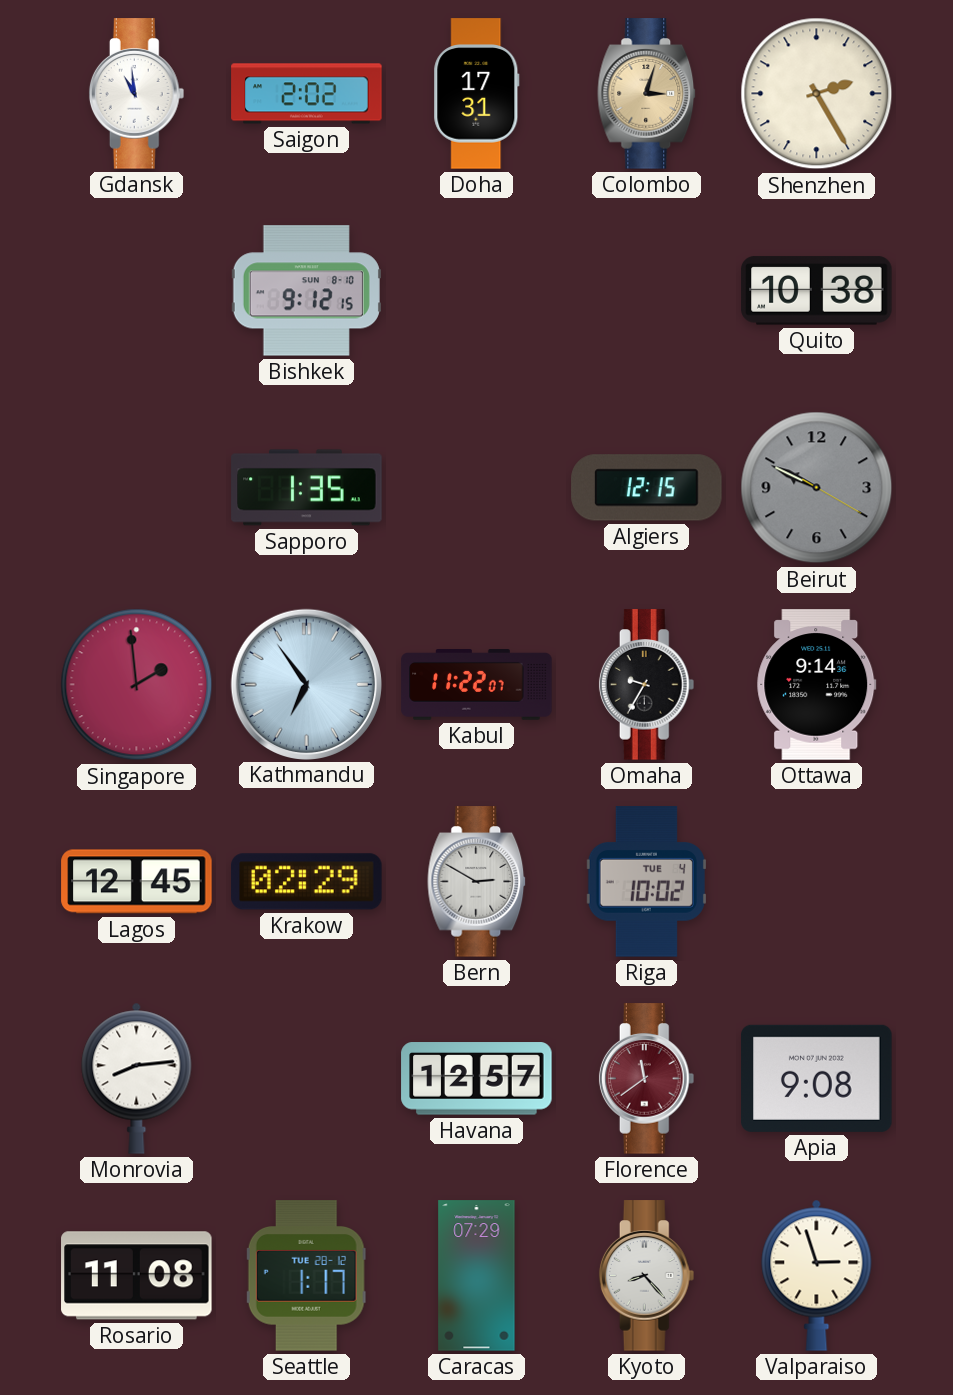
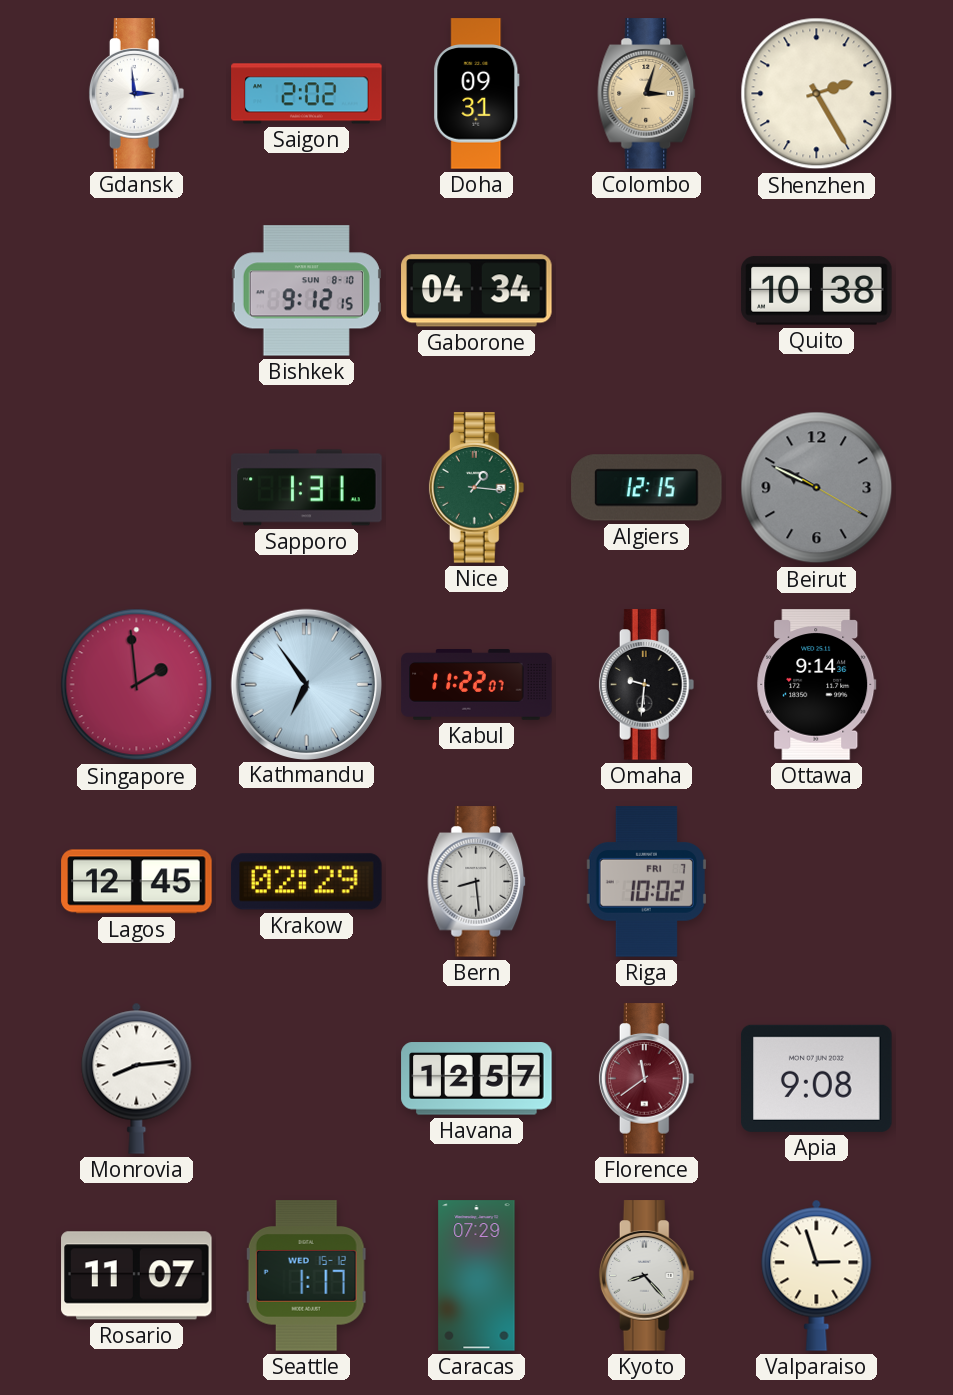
Gdansk: 10:59 -> 2:59 (137, 94)
Doha: 17:31 -> 09:31 (477, 94)
Gaborone: none -> 04:34 (477, 291)
Sapporo: 1:35 -> 1:31 (307, 488)
Nice: none -> 1:16 (477, 488)
Omaha: 9:35 -> 9:31 (647, 685)
Bern: 2:50 -> 8:29 (477, 882)
Riga date: TUE 4 -> FRI 7 (646, 882)
Rosario: 11:08 -> 11:07 (137, 1276)
Seattle date: TUE 28-12 -> WED 15-12 (306, 1276)
